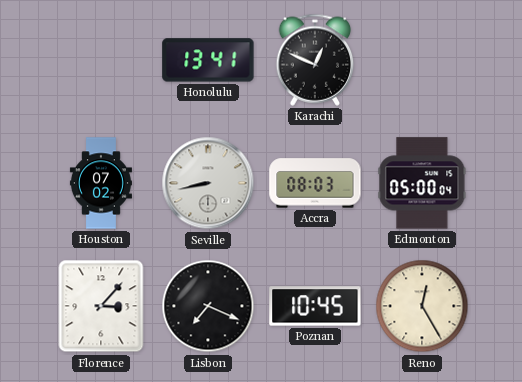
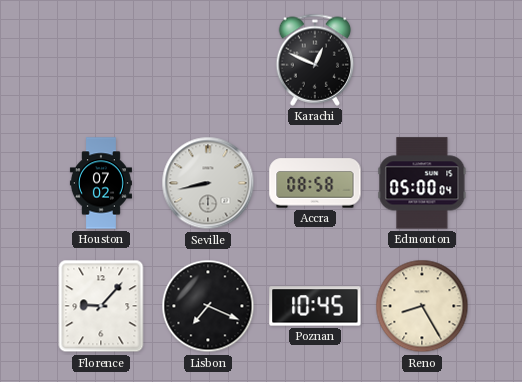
Honolulu: 13:41 -> none (208, 60)
Accra: 08:03 -> 08:58 (315, 183)
Florence: 3:07 -> 9:07 (101, 306)
Reno: 12:25 -> 8:25 (422, 306)
